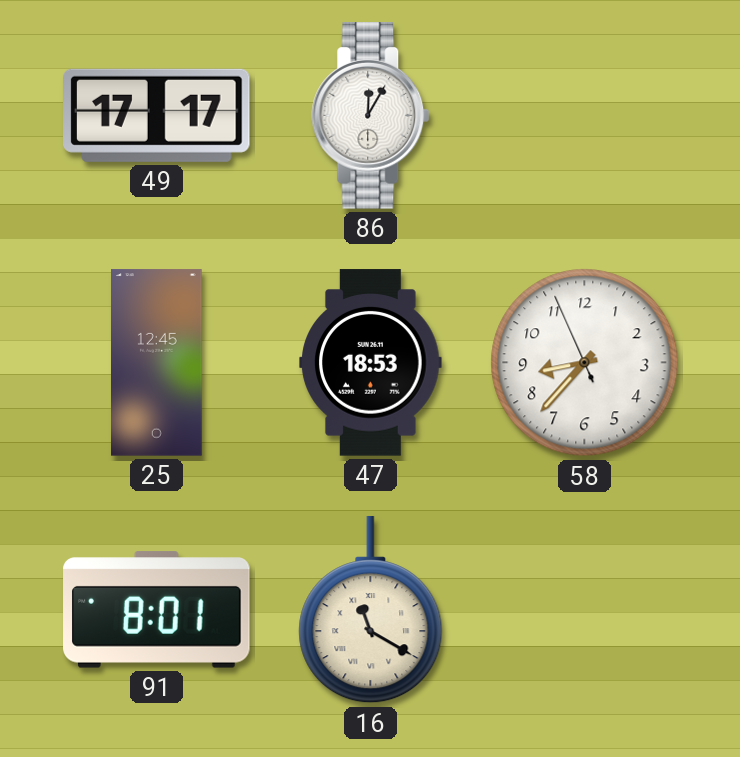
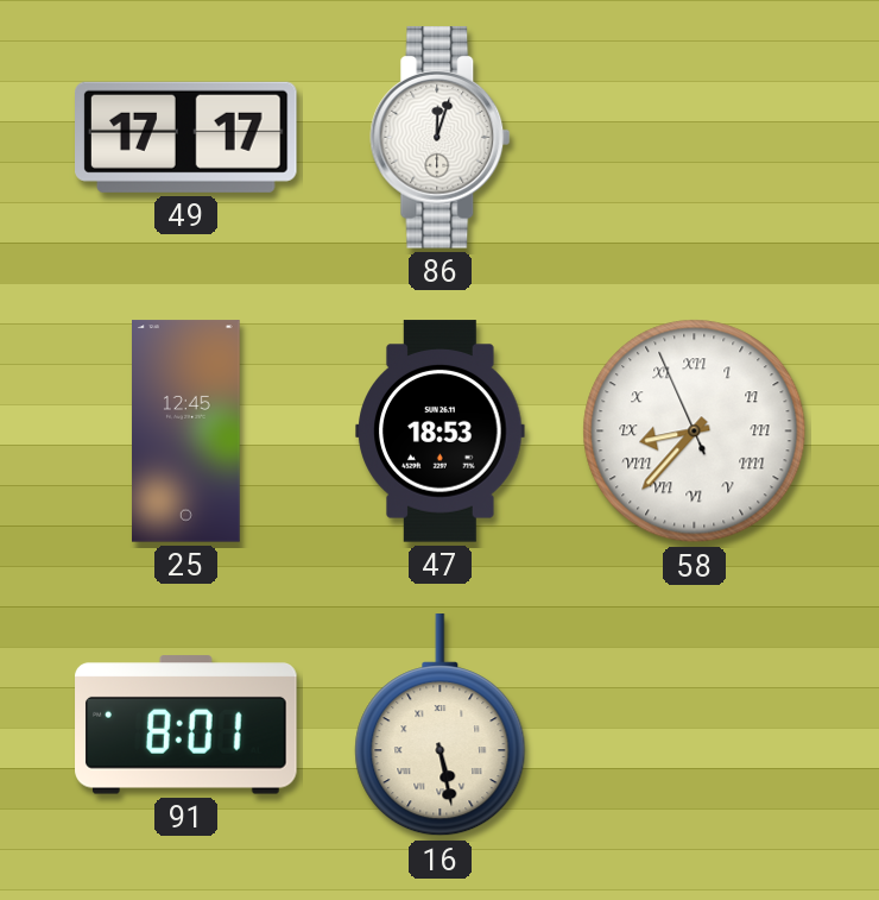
86: 12:05 -> 12:03 (441, 138)
58 numerals: Arabic -> Roman (695, 432)
16: 11:20 -> 5:28 (441, 725)
